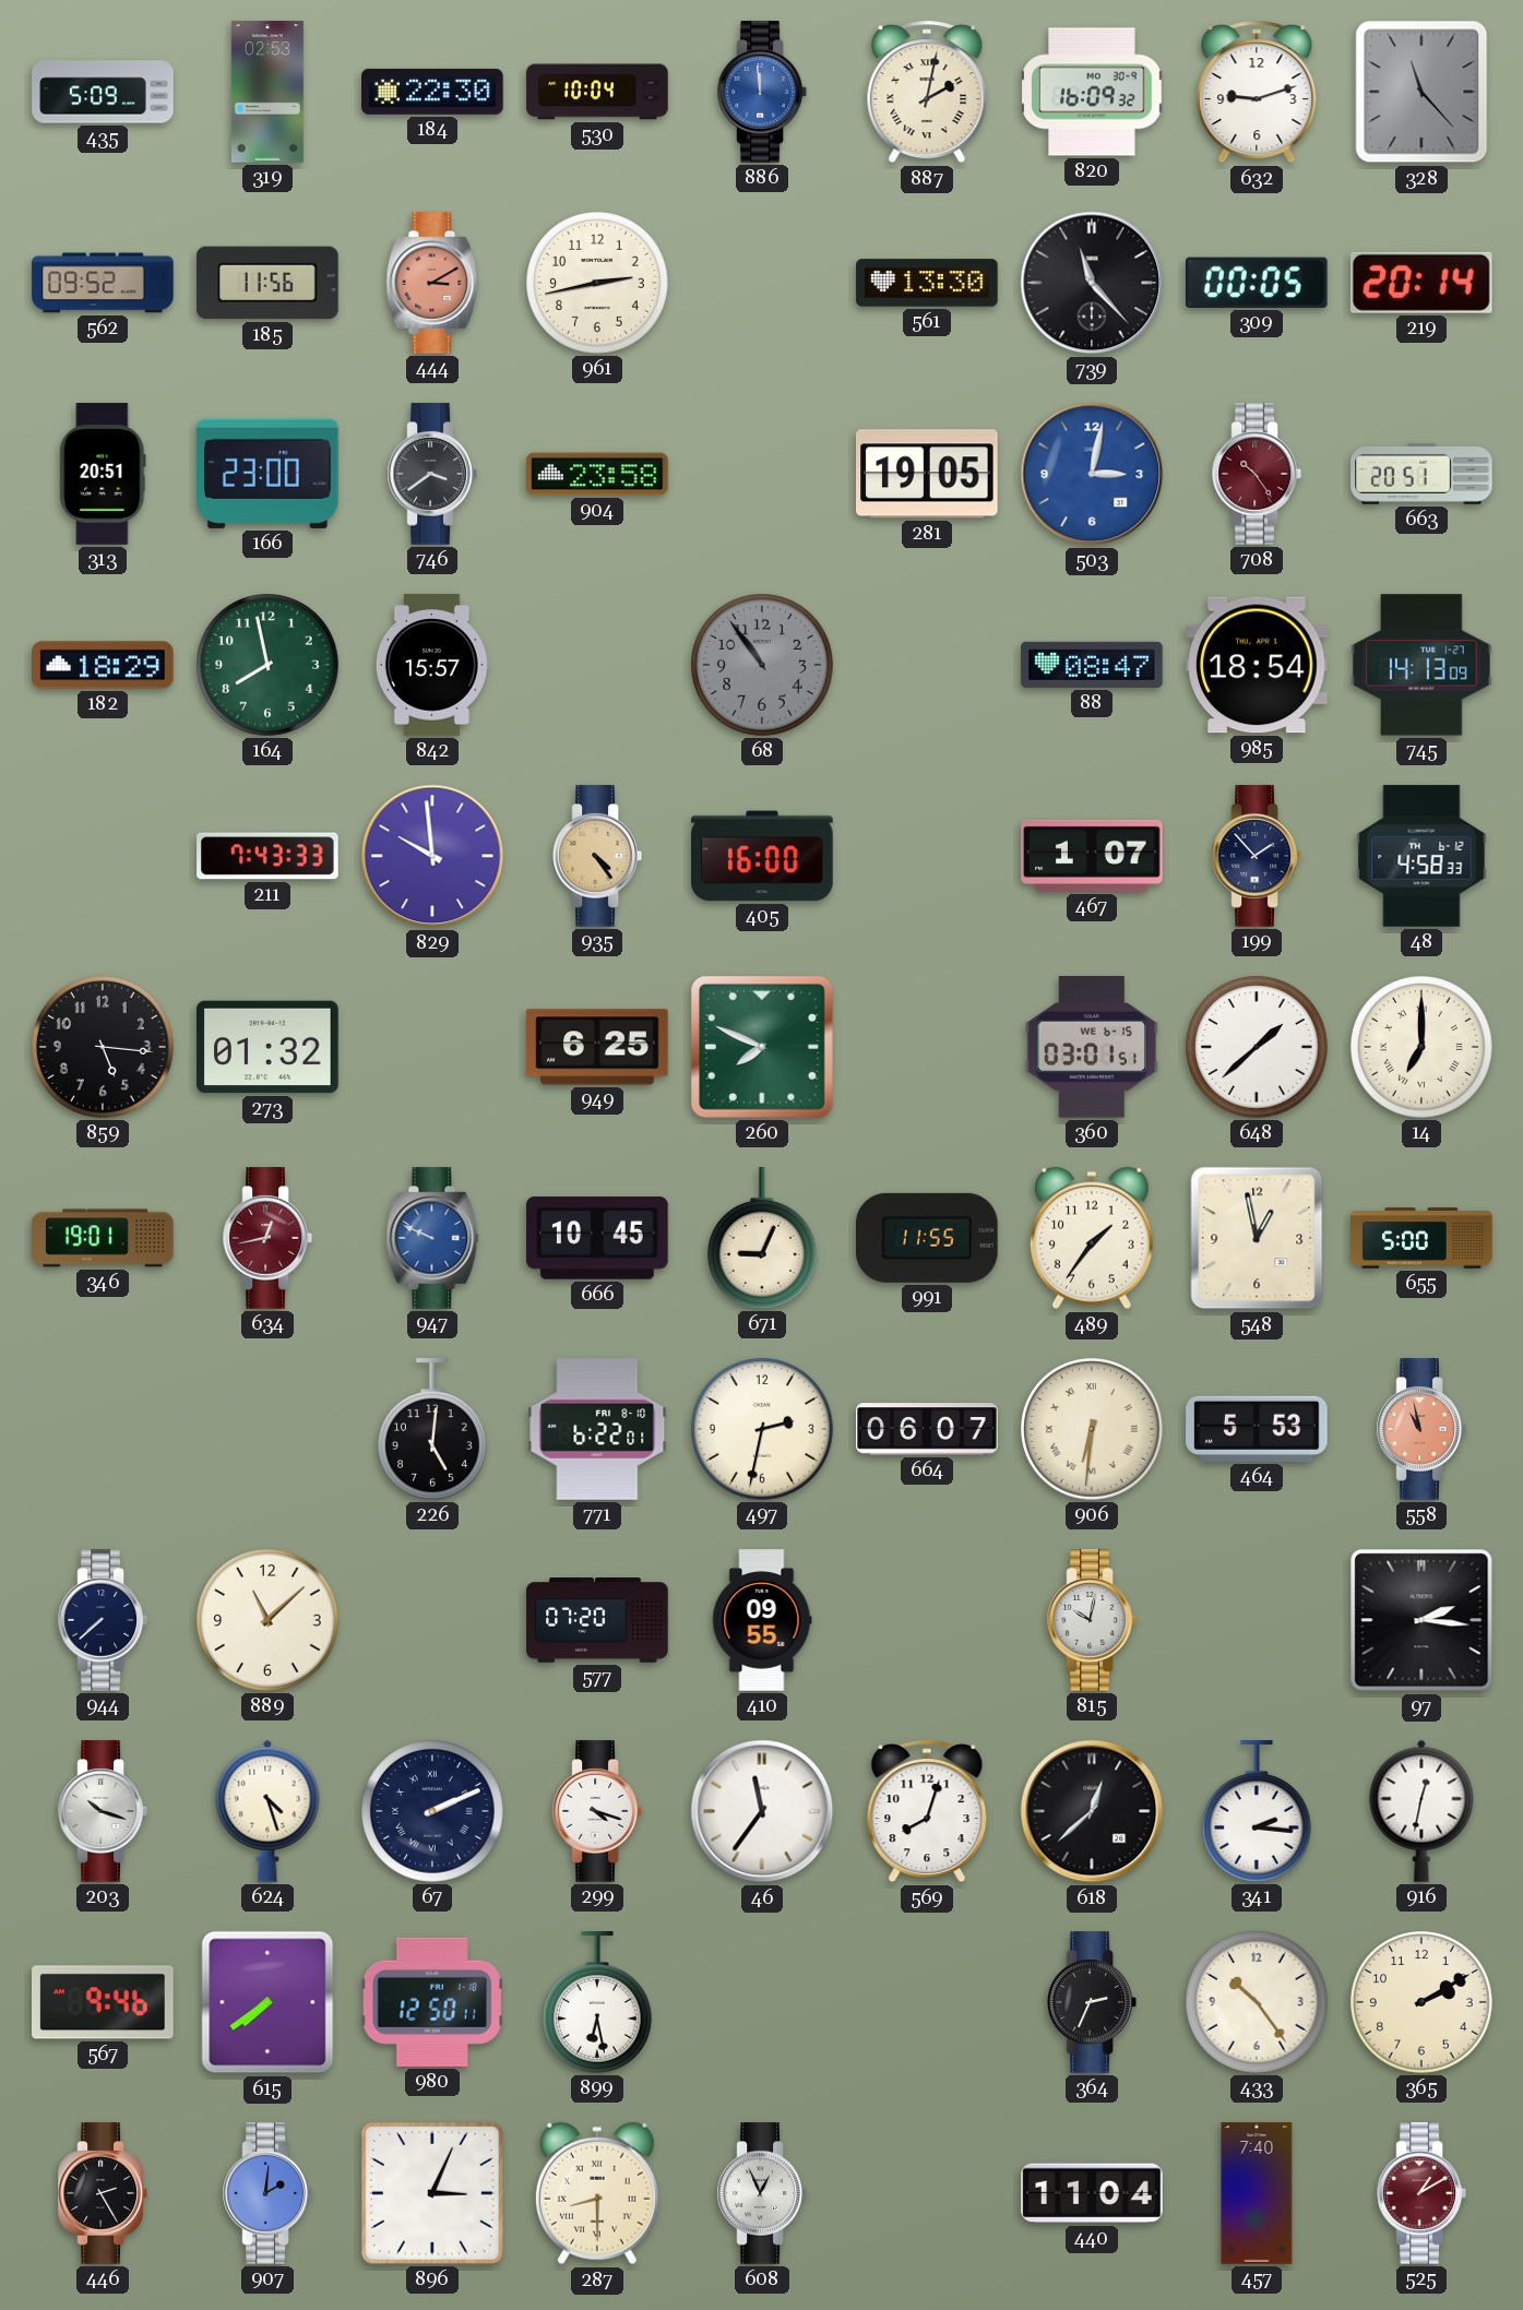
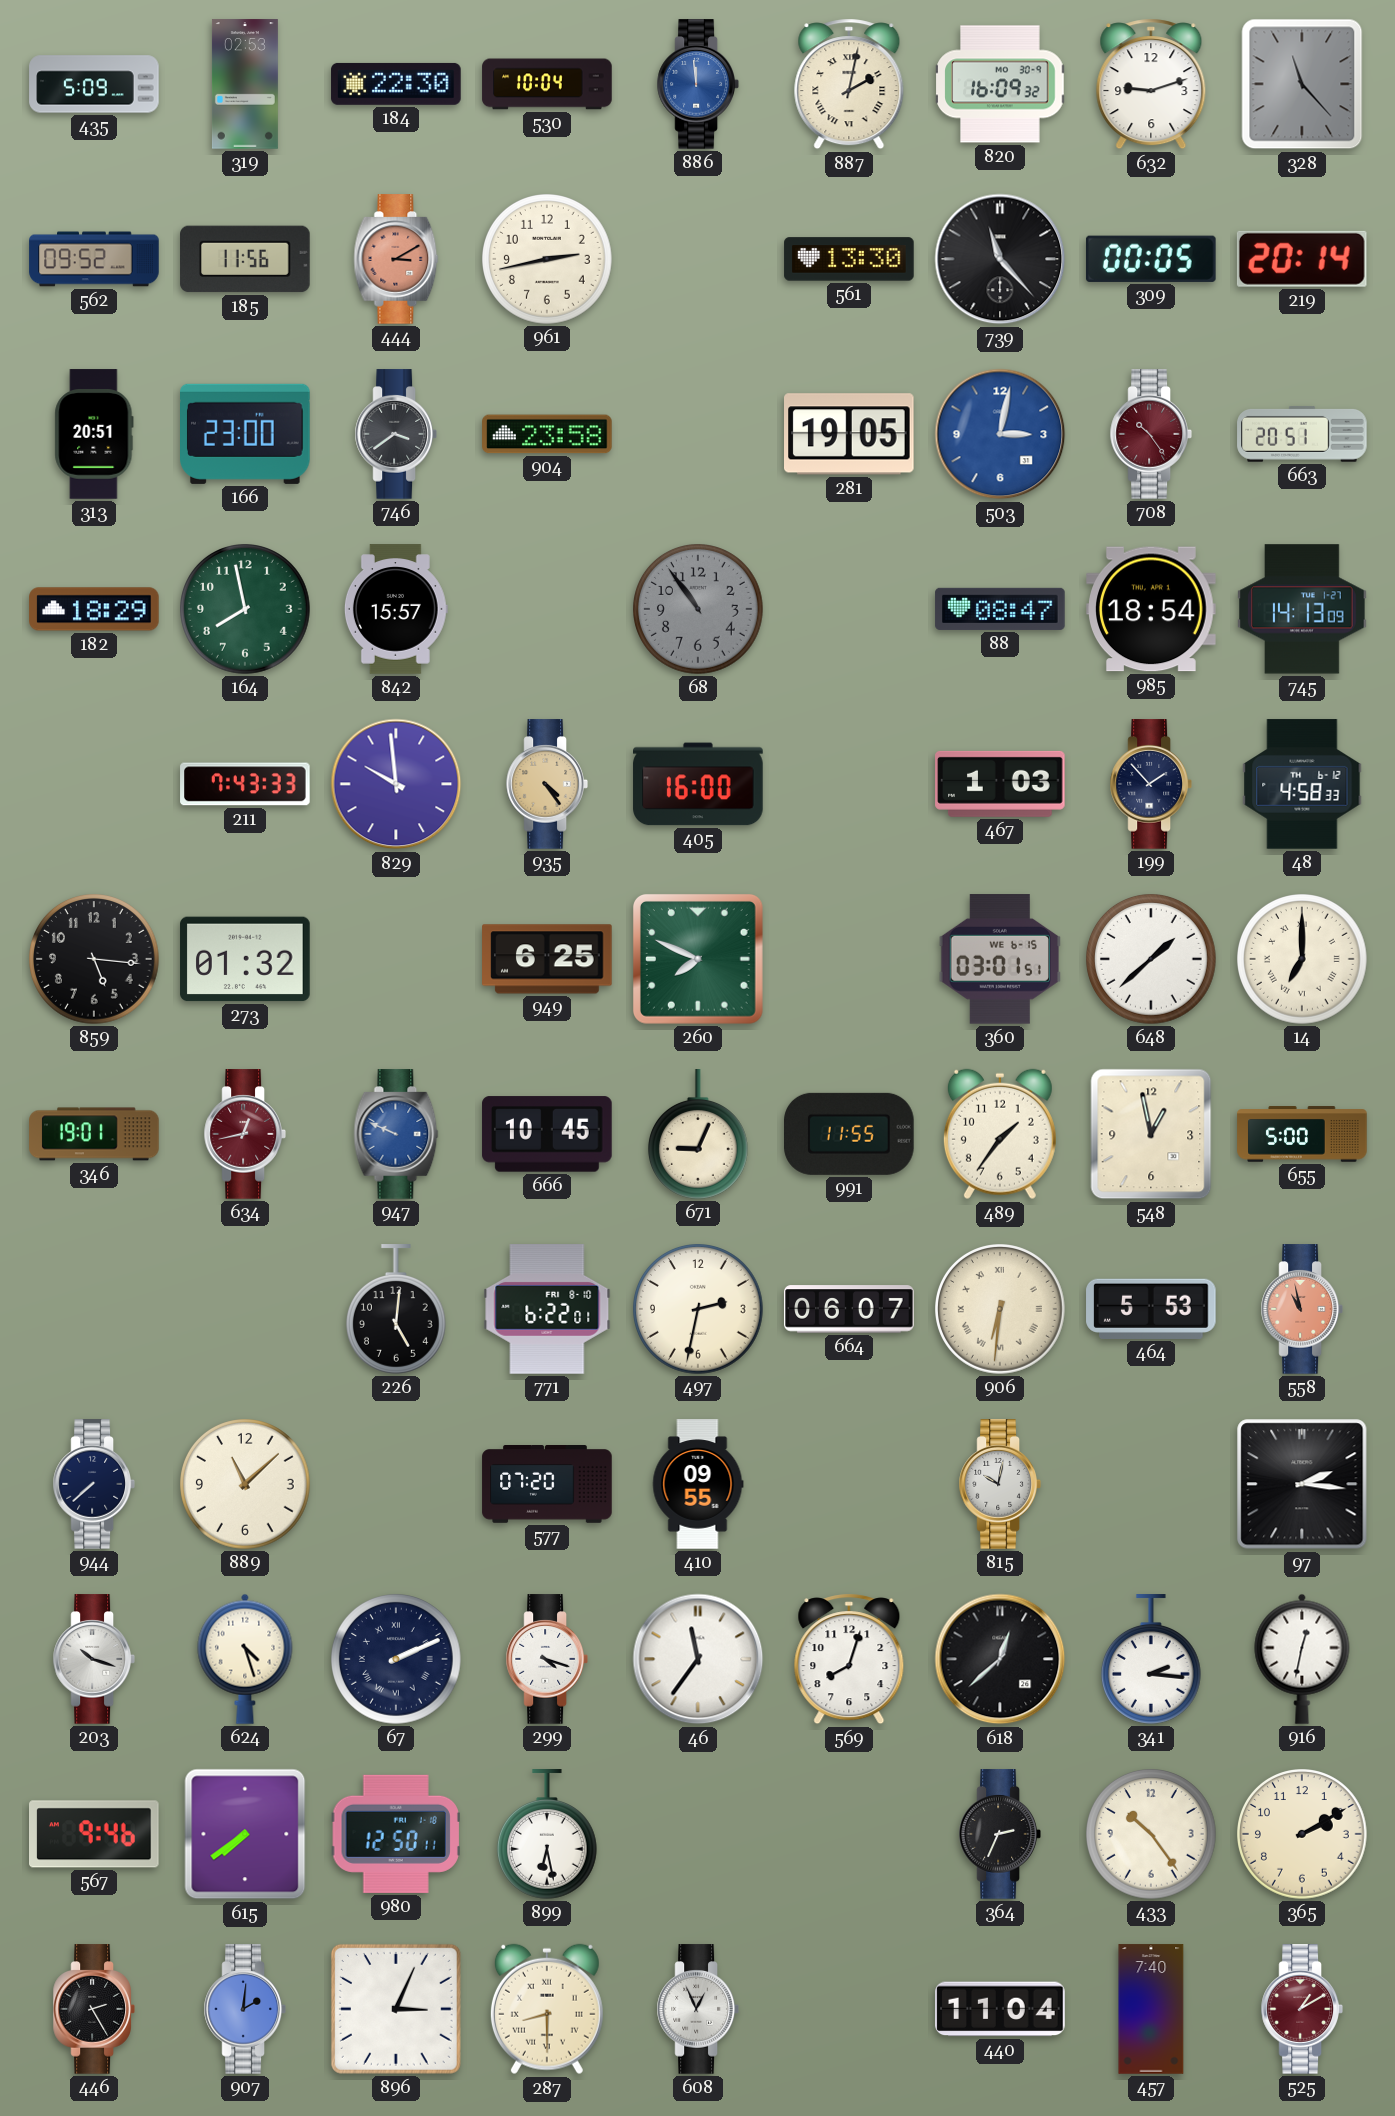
467: 1:07 -> 1:03 (1000, 784)
